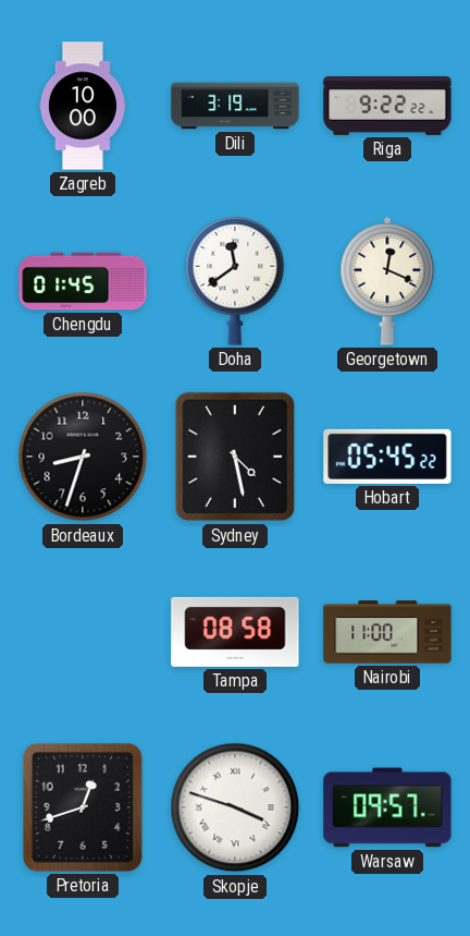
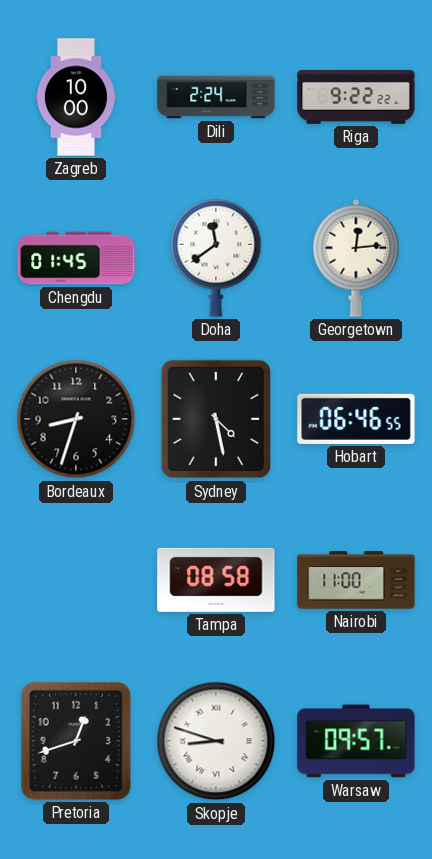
Dili: 3:19 -> 2:24 (216, 97)
Georgetown: 12:19 -> 12:14 (356, 258)
Hobart: 05:45 -> 06:46 (356, 419)
Skopje: 3:48 -> 8:48 (216, 741)
